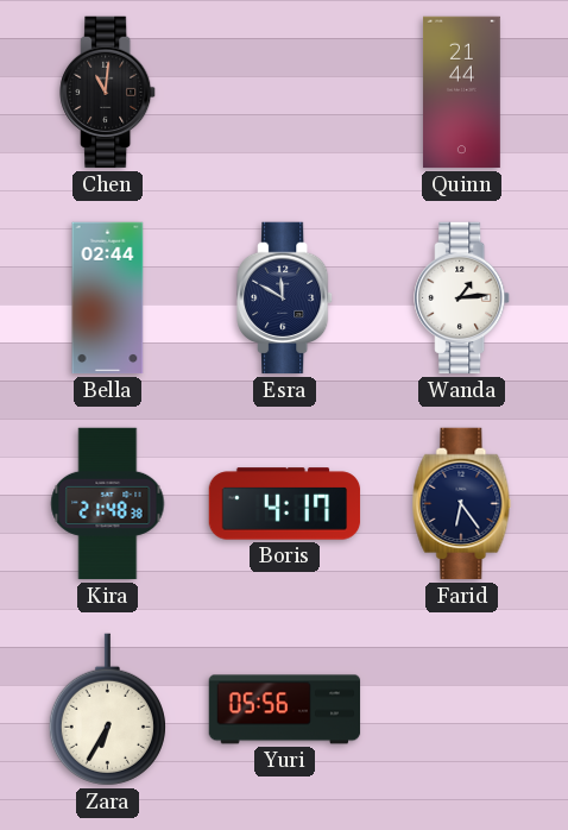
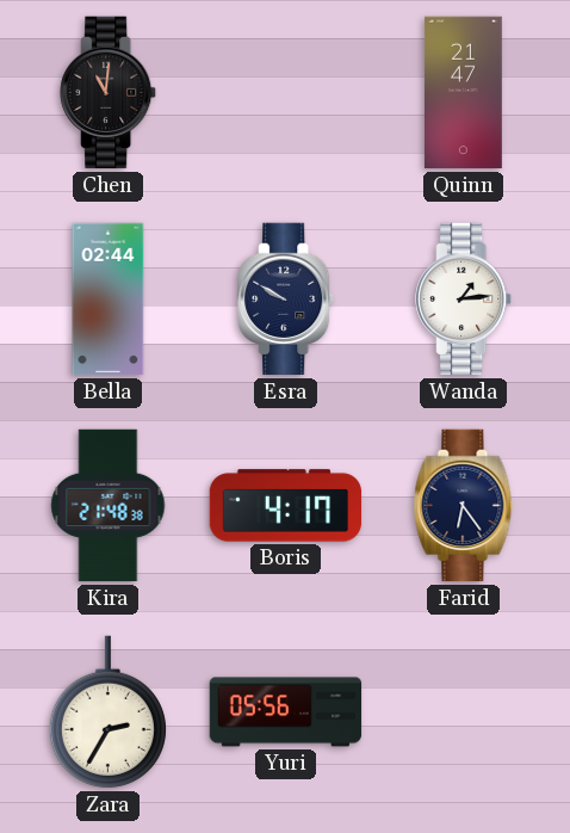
Quinn: 21:44 -> 21:47 (463, 93)
Esra: 11:50 -> 9:50 (286, 300)
Zara: 6:35 -> 2:35 (107, 712)
